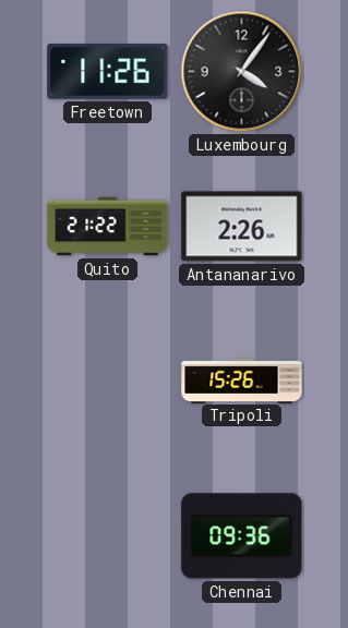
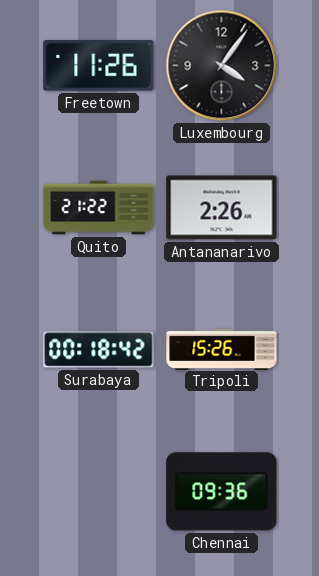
Surabaya: none -> 00:18 (99, 350)
